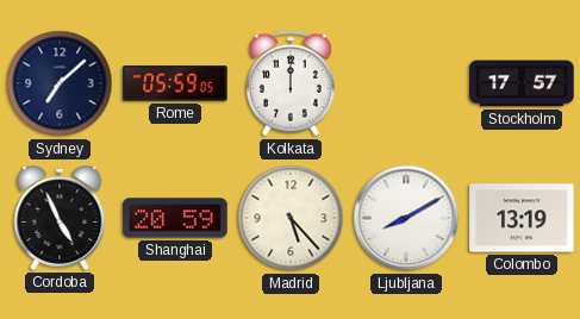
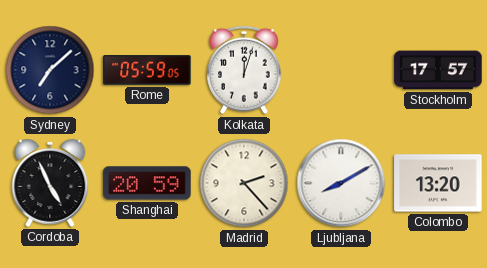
Kolkata: 12:00 -> 12:03 (244, 70)
Madrid: 5:23 -> 2:23 (244, 183)
Colombo: 13:19 -> 13:20 (438, 183)
